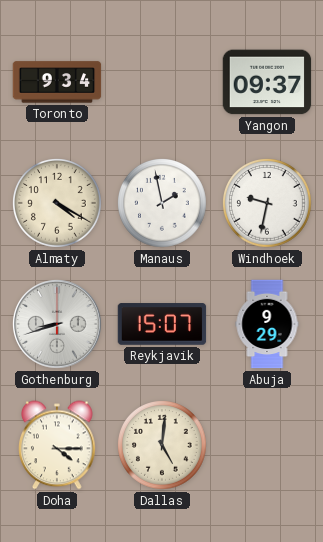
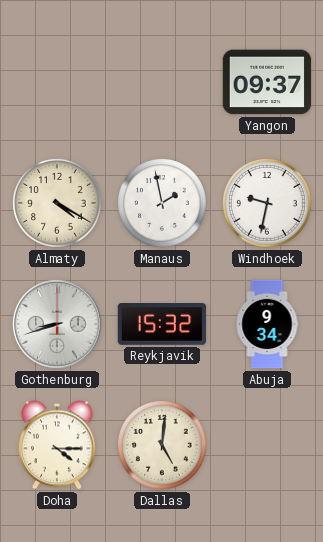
Toronto: 9:34 -> none (57, 82)
Reykjavik: 15:07 -> 15:32 (162, 324)
Abuja: 9:29 -> 9:34 (267, 324)
